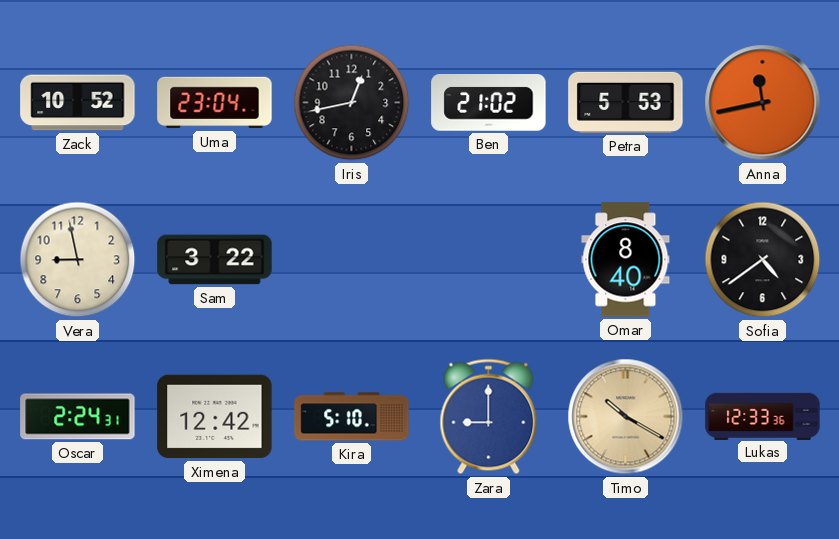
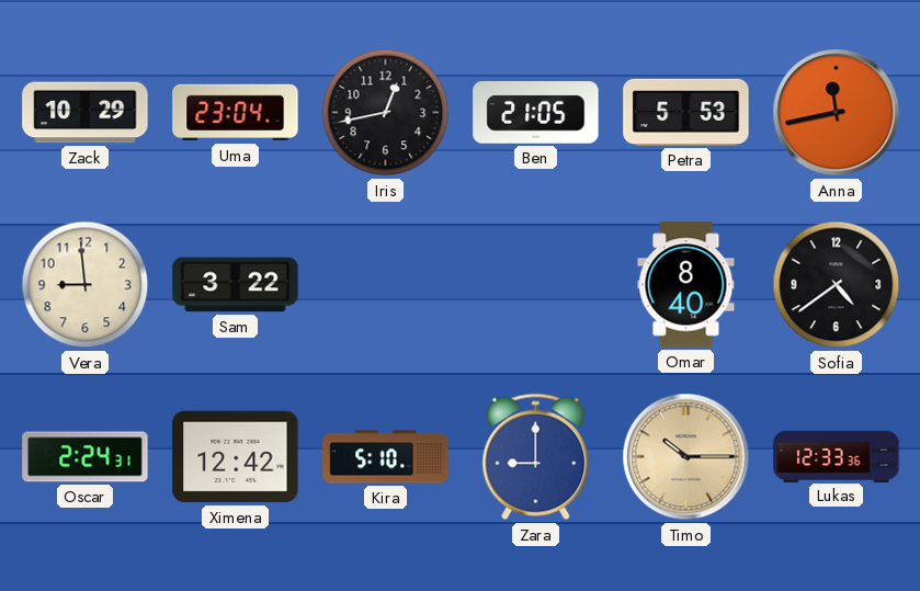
Zack: 10:52 -> 10:29 (86, 113)
Ben: 21:02 -> 21:05 (536, 113)
Vera: 8:58 -> 8:59 (86, 285)
Timo: 10:20 -> 10:15 (686, 457)
